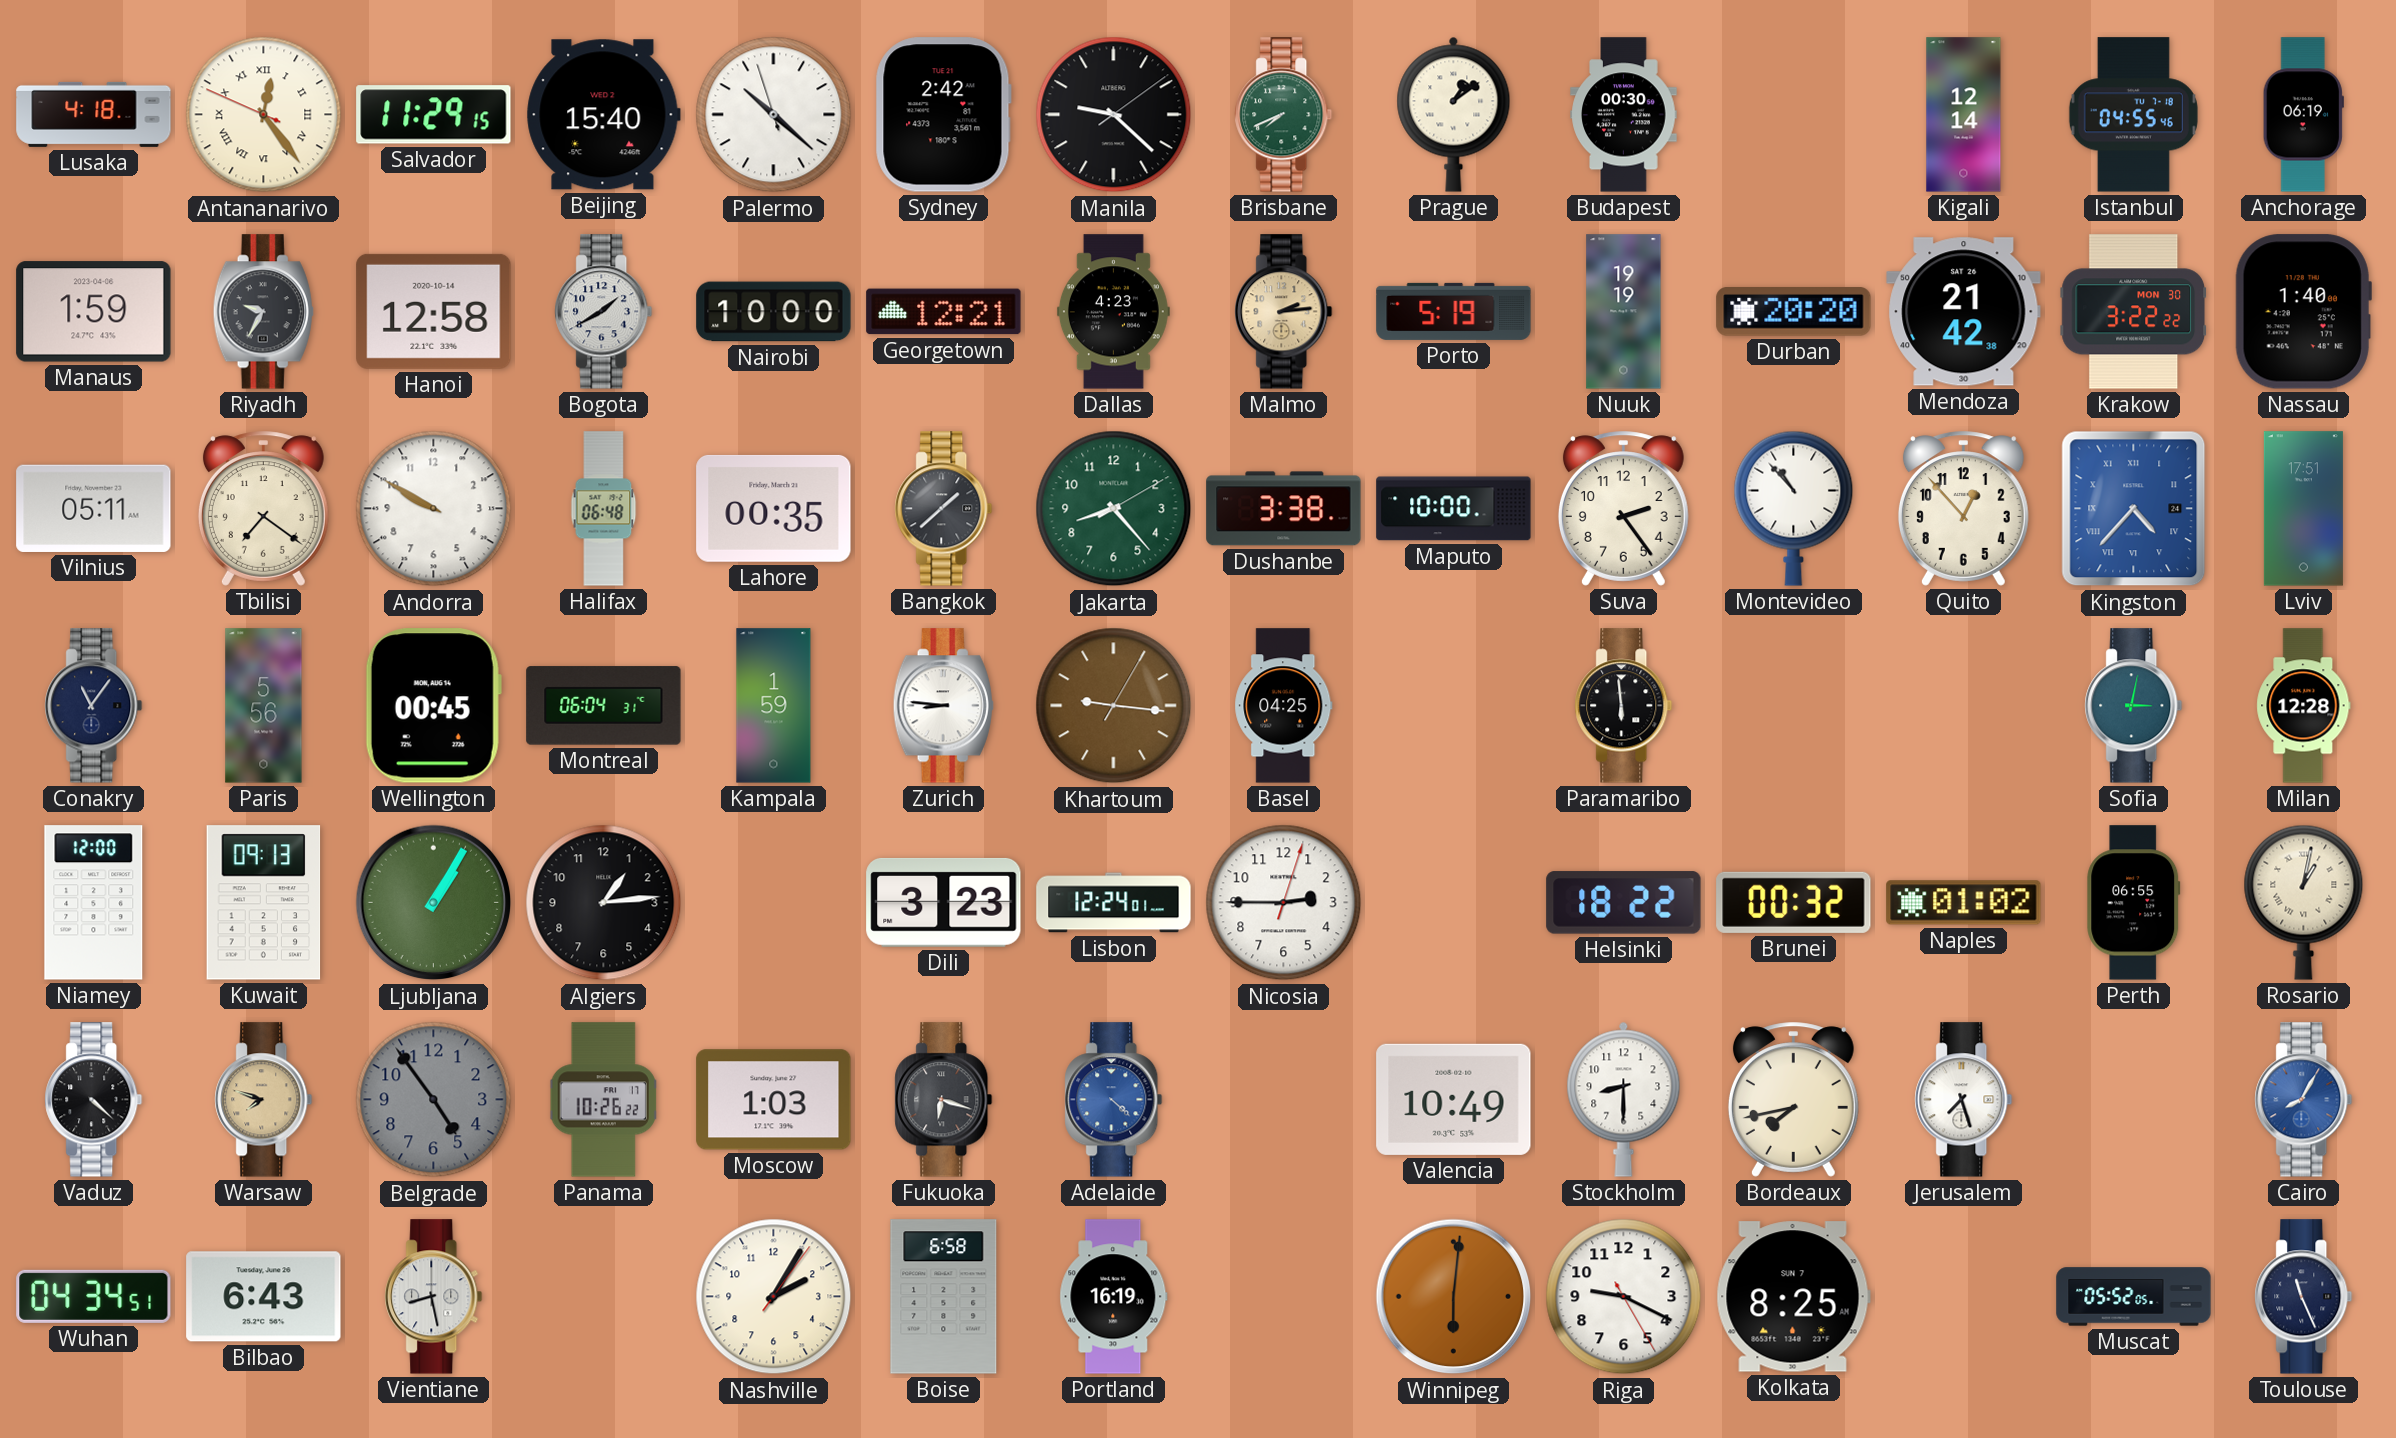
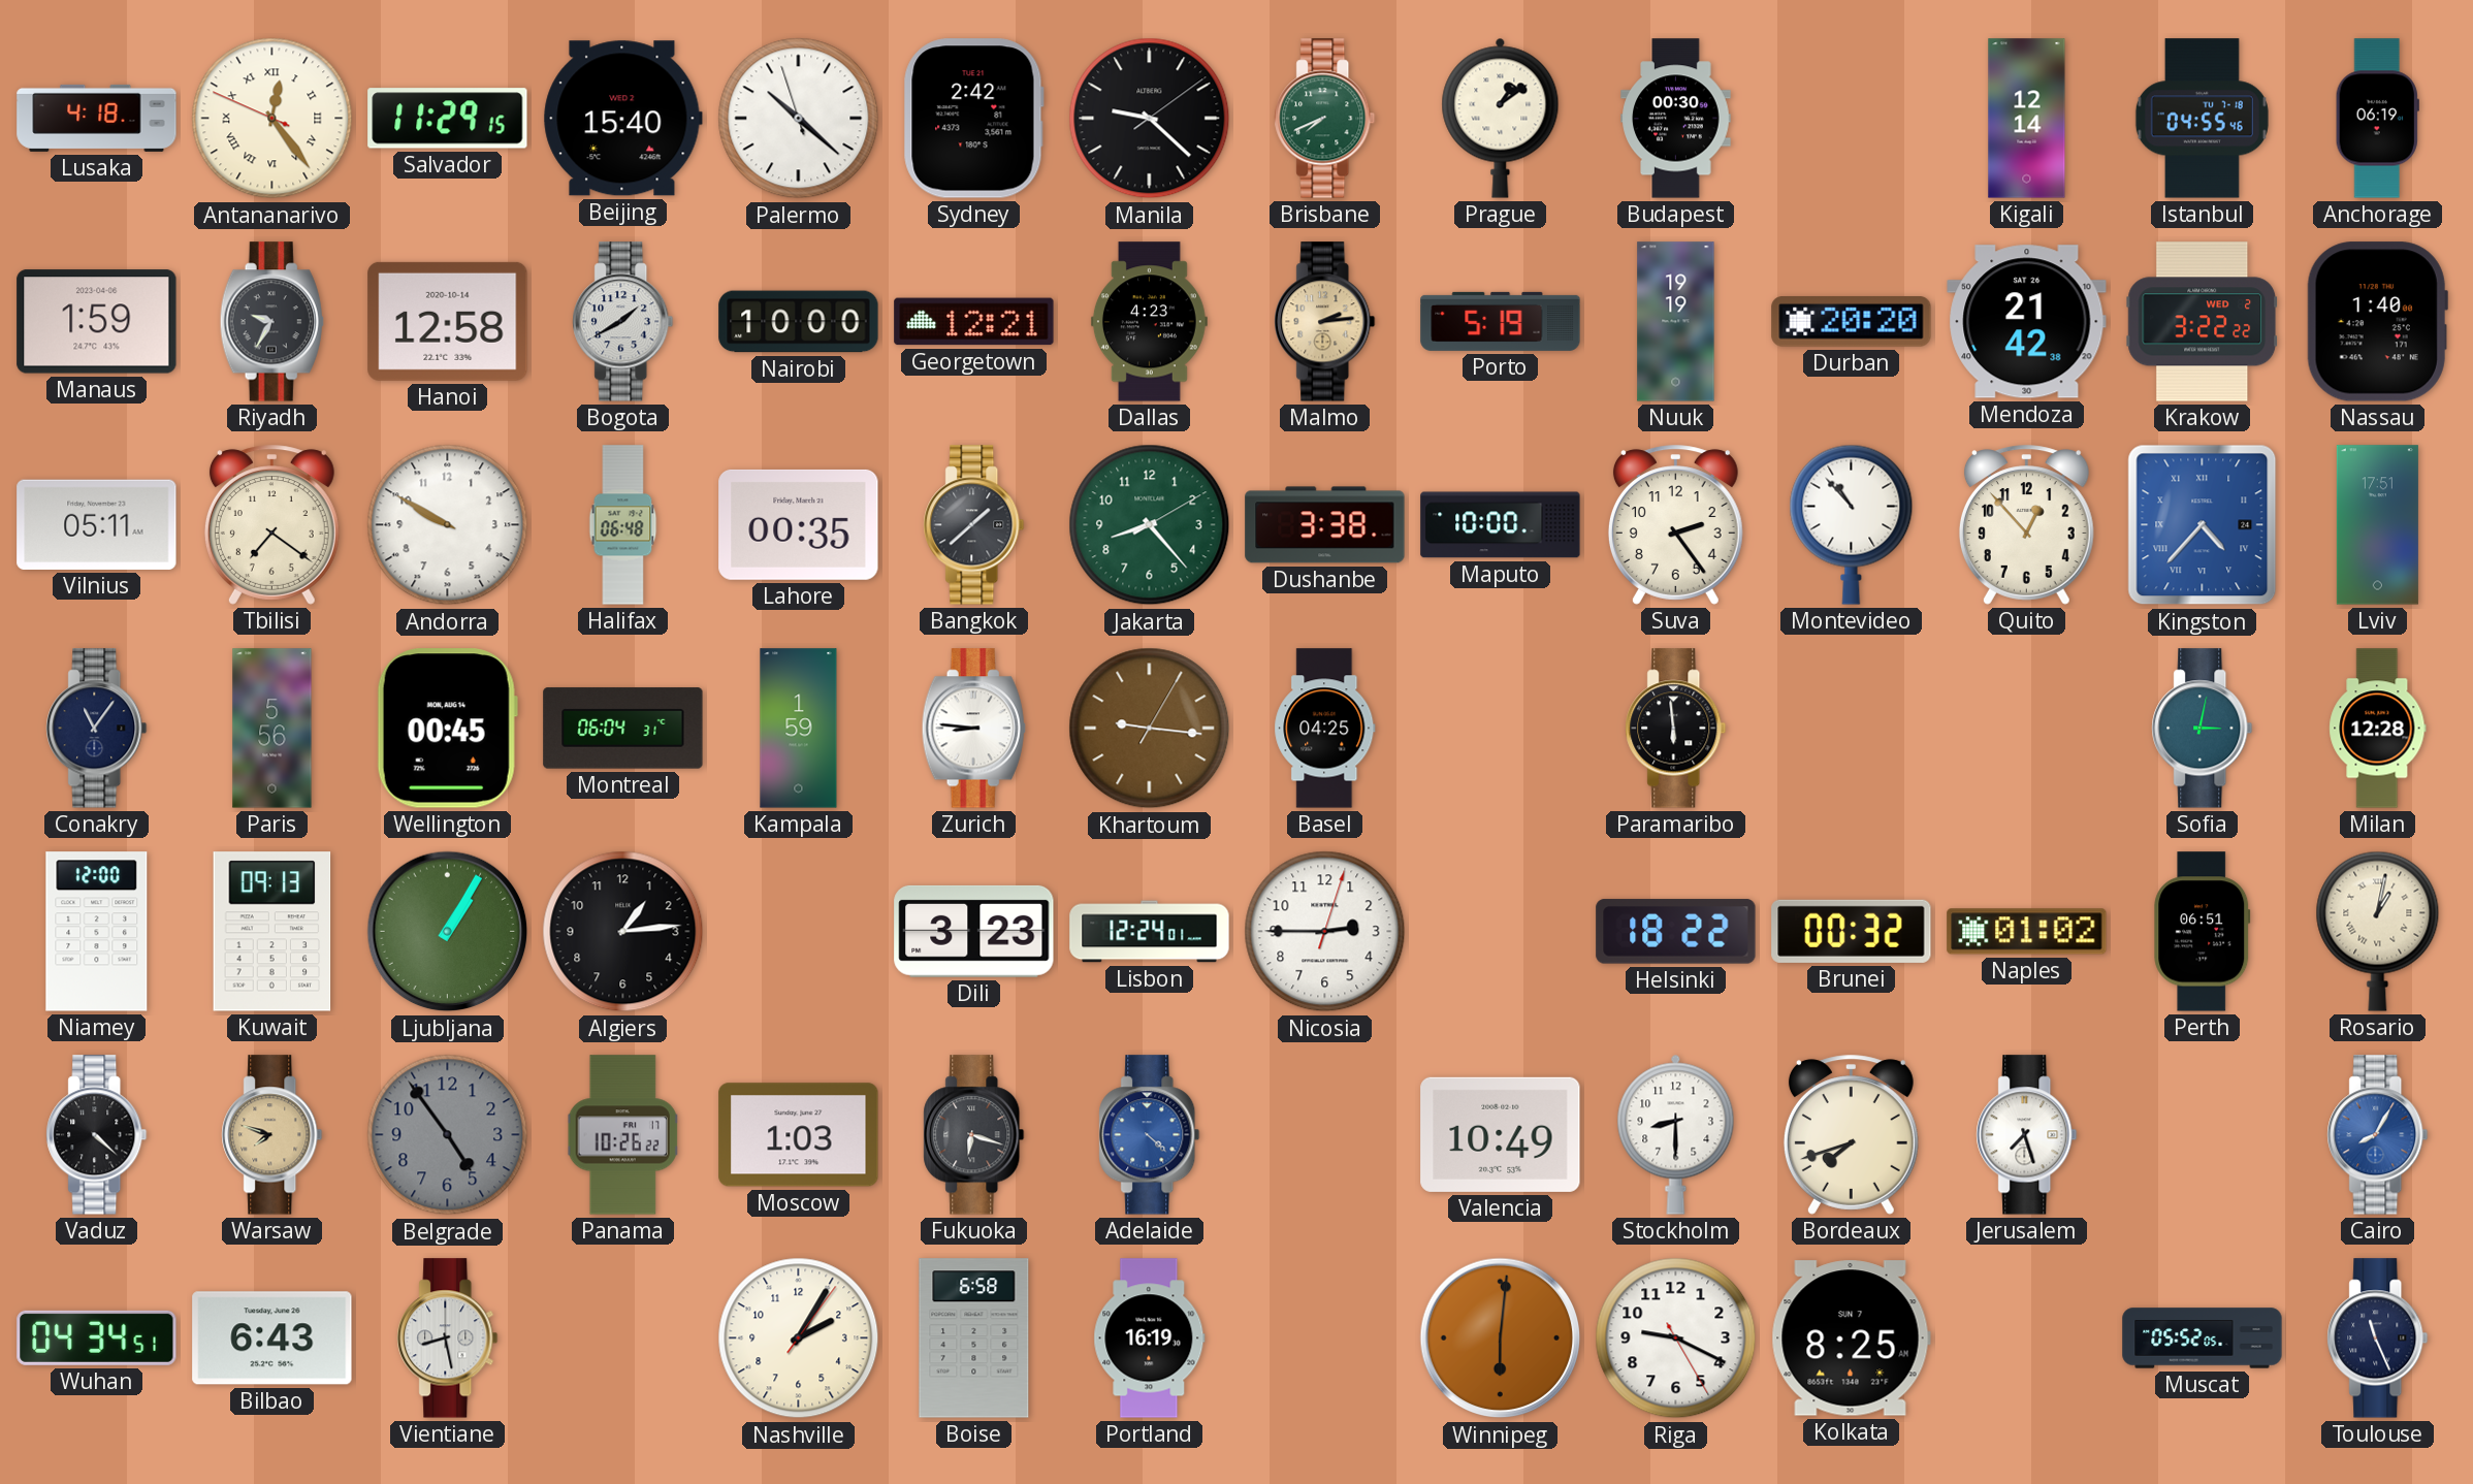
Krakow date: MON 30 -> WED 2 (2203, 322)
Perth: 06:55 -> 06:51 (2203, 932)
Bordeaux: 7:43 -> 7:42 (1851, 1135)
